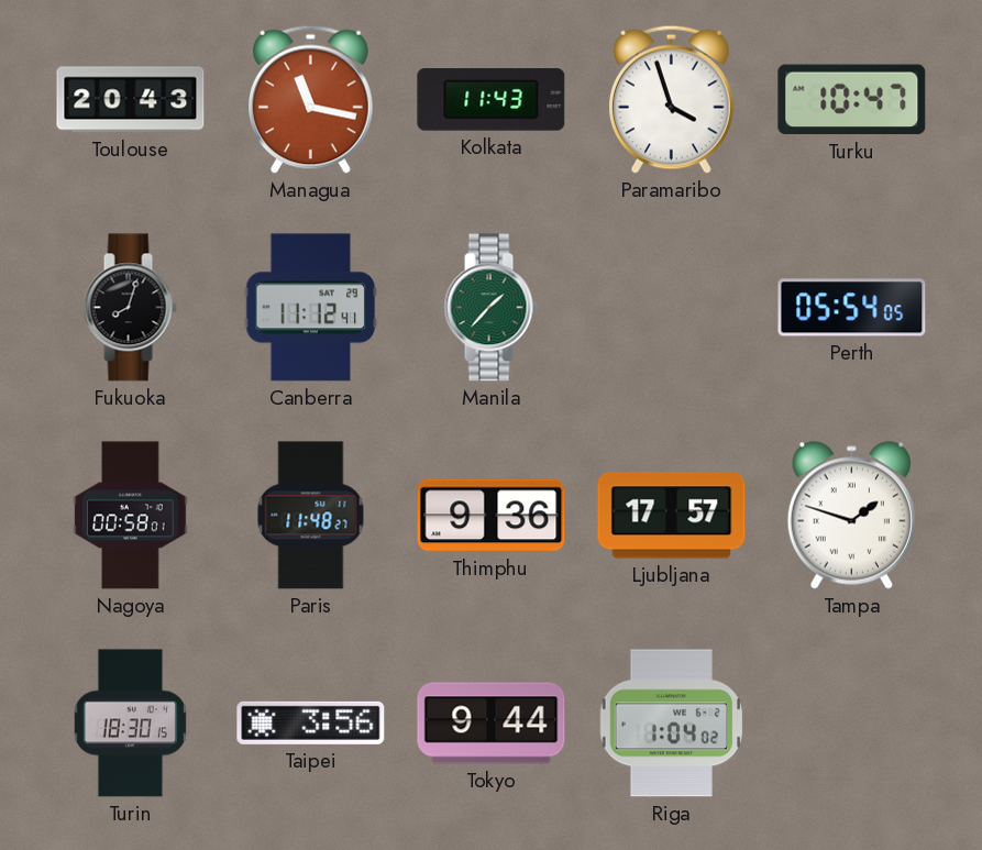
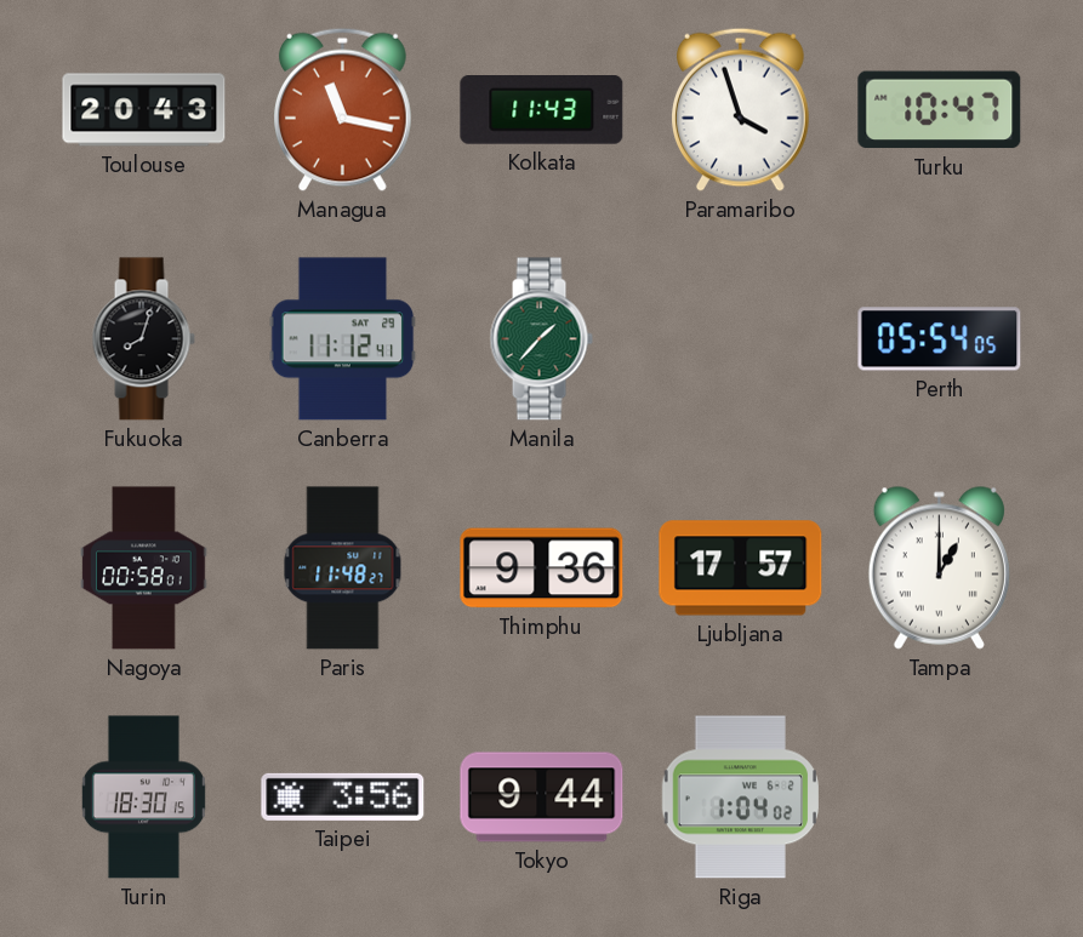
Tampa: 1:48 -> 1:00 (939, 567)
